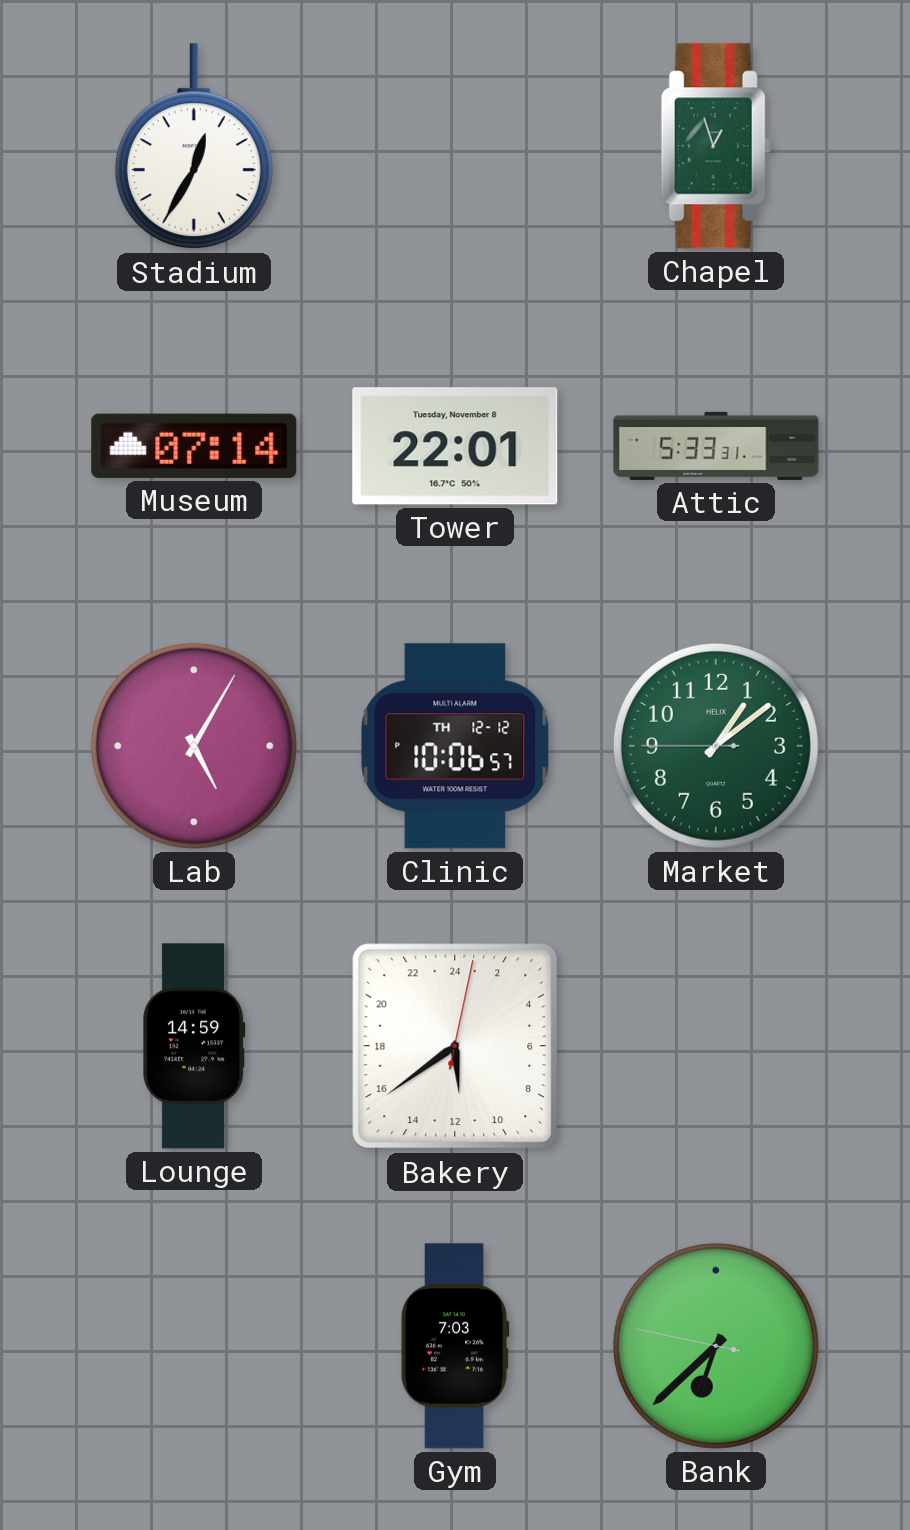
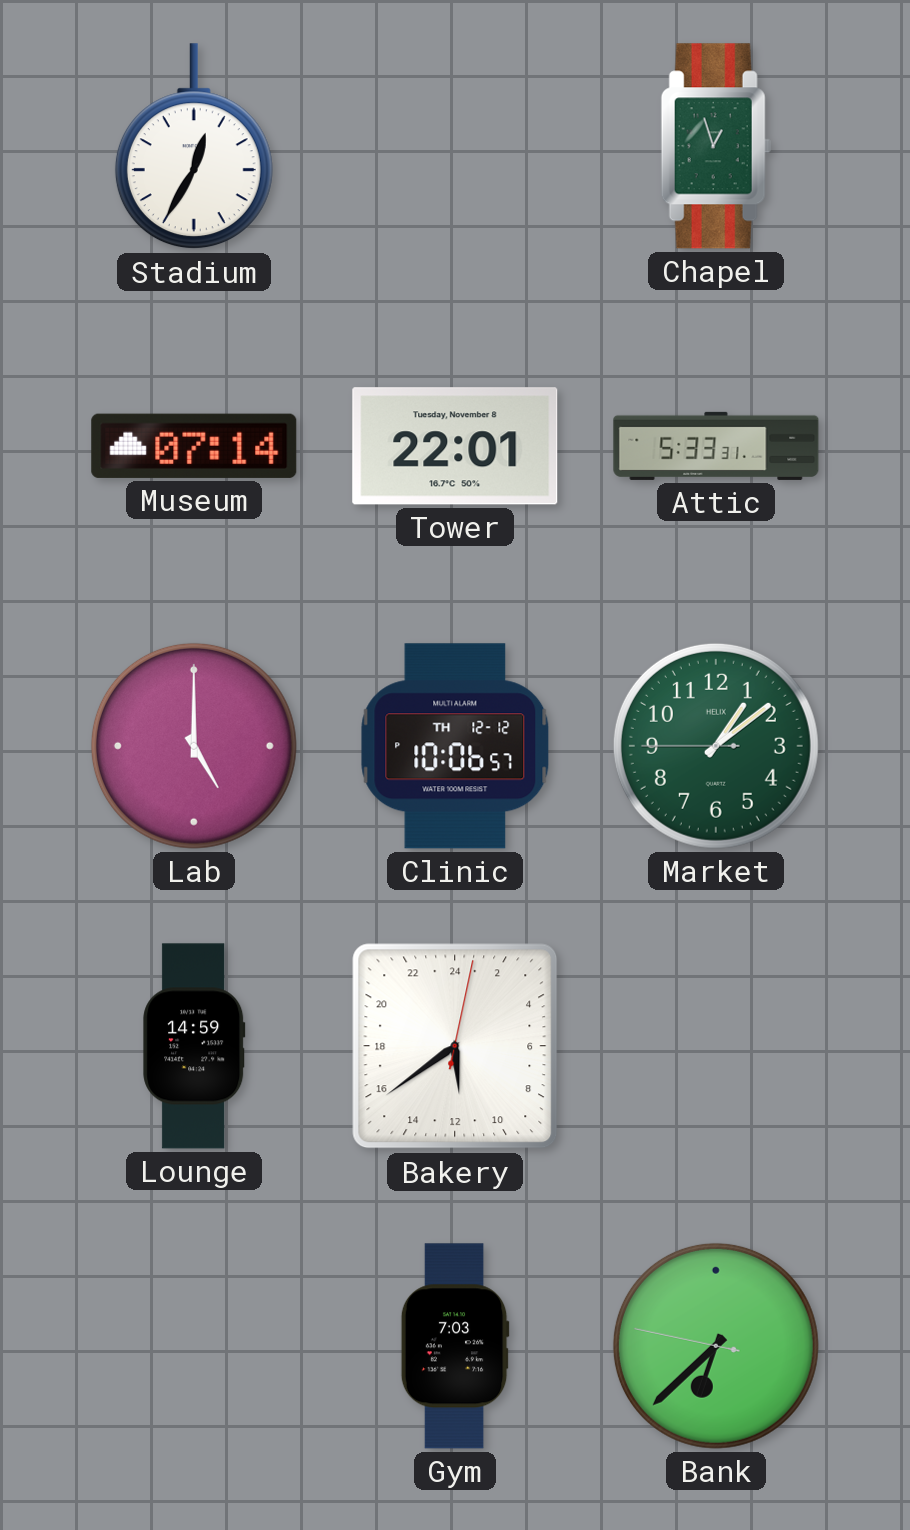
Lab: 5:05 -> 5:00 (194, 746)
